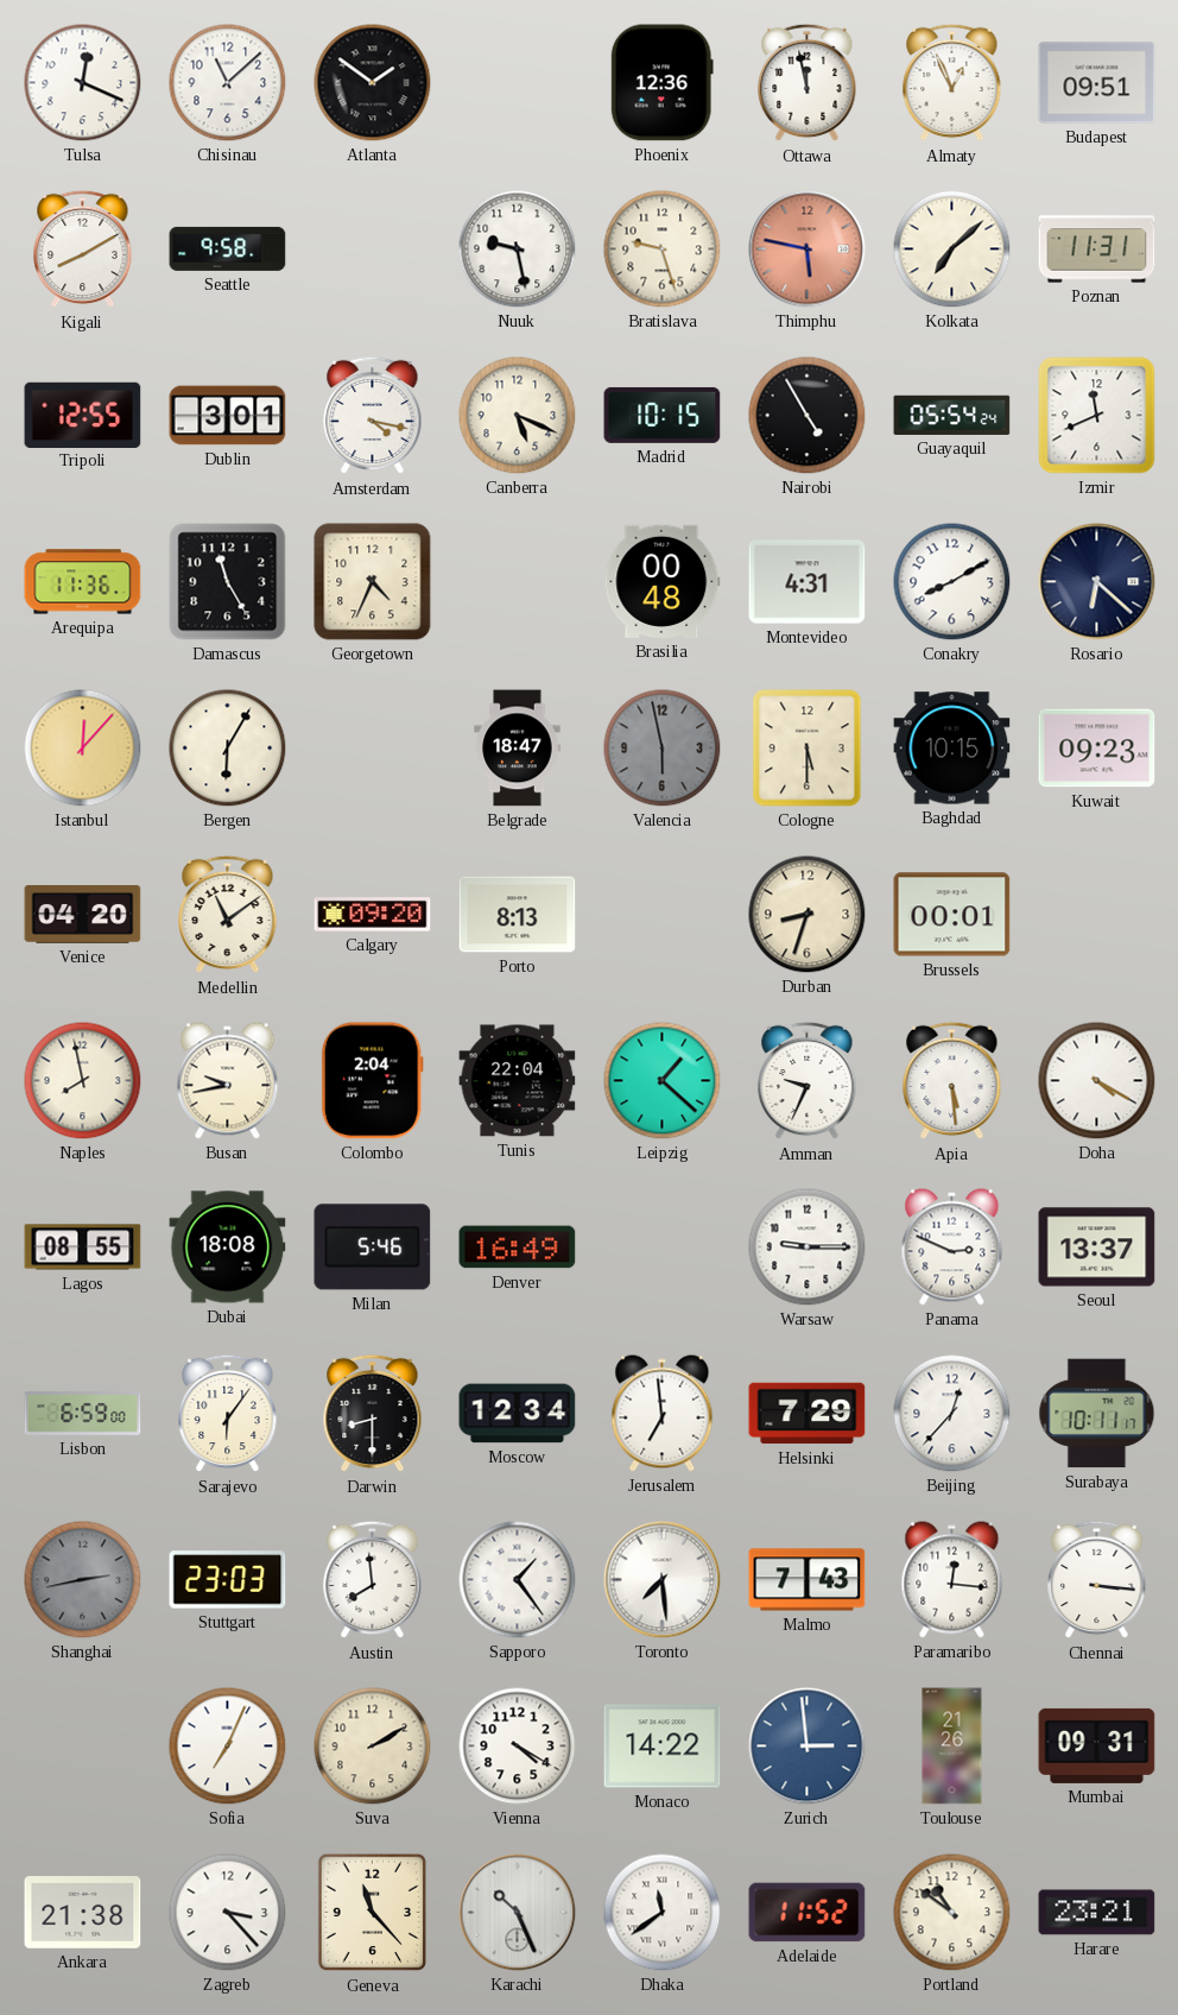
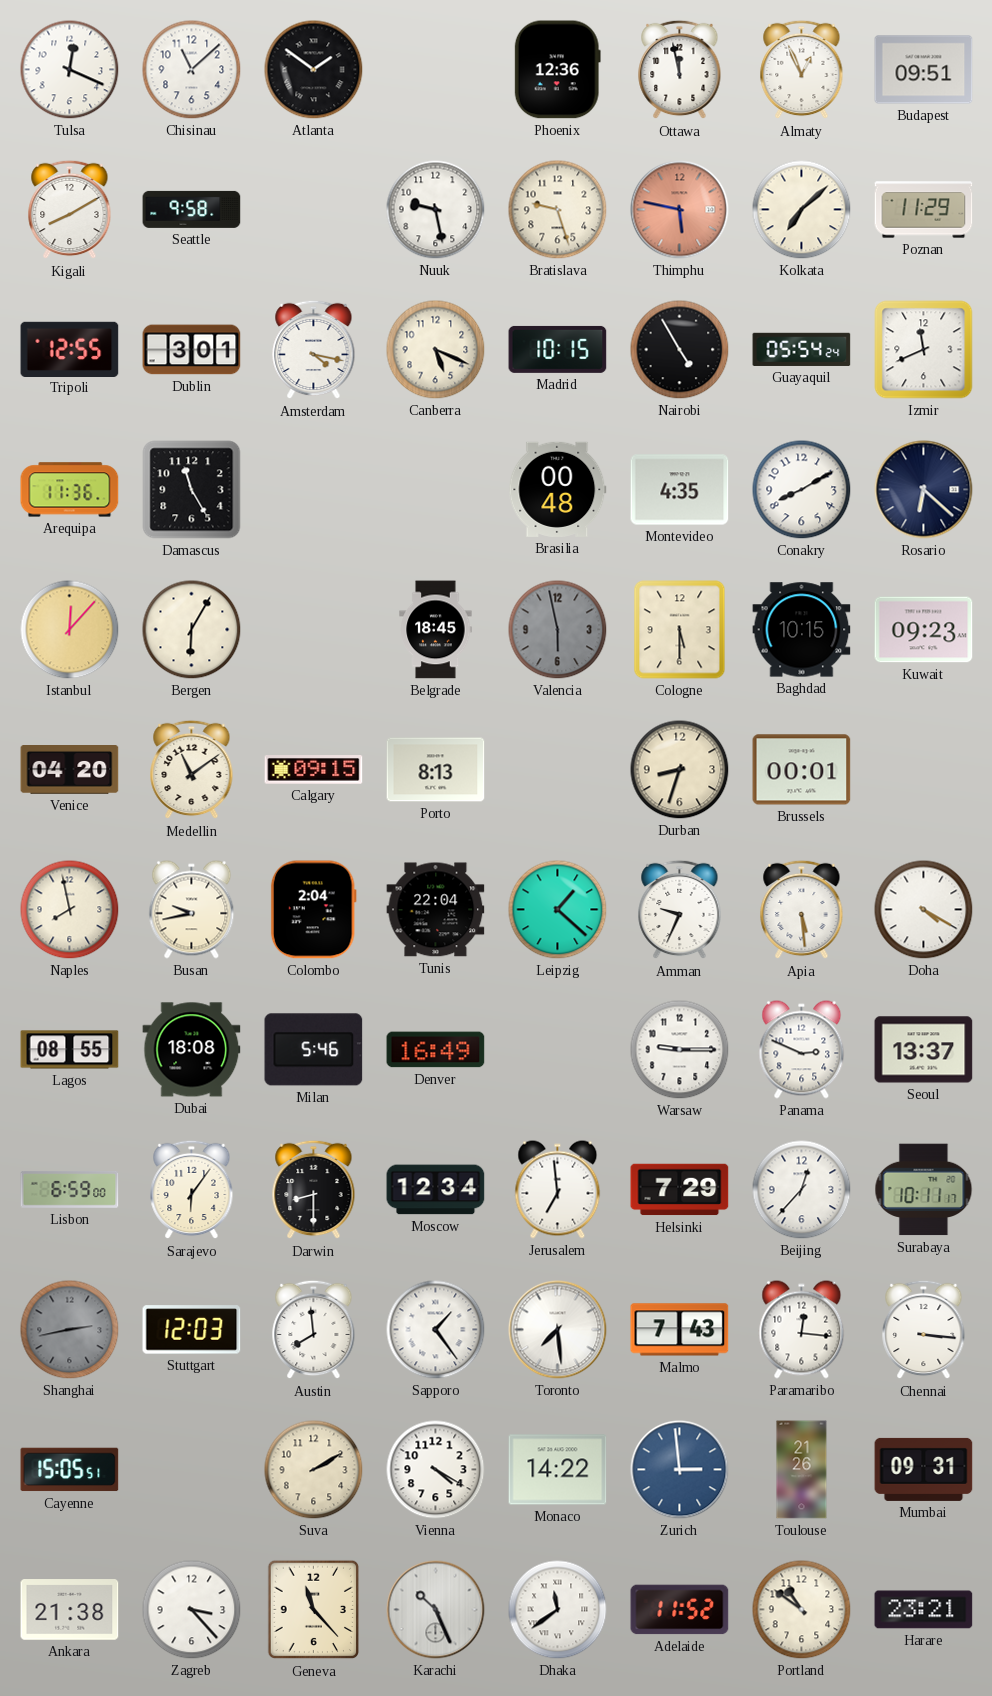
Poznan: 11:31 -> 11:29 (924, 210)
Georgetown: 4:34 -> none (373, 582)
Montevideo: 4:31 -> 4:35 (680, 490)
Belgrade: 18:47 -> 18:45 (436, 630)
Calgary: 09:20 -> 09:15 (314, 770)
Stuttgart: 23:03 -> 12:03 (192, 1330)
Cayenne: none -> 15:05 (70, 1470)
Sofia: 7:04 -> none (228, 1746)
